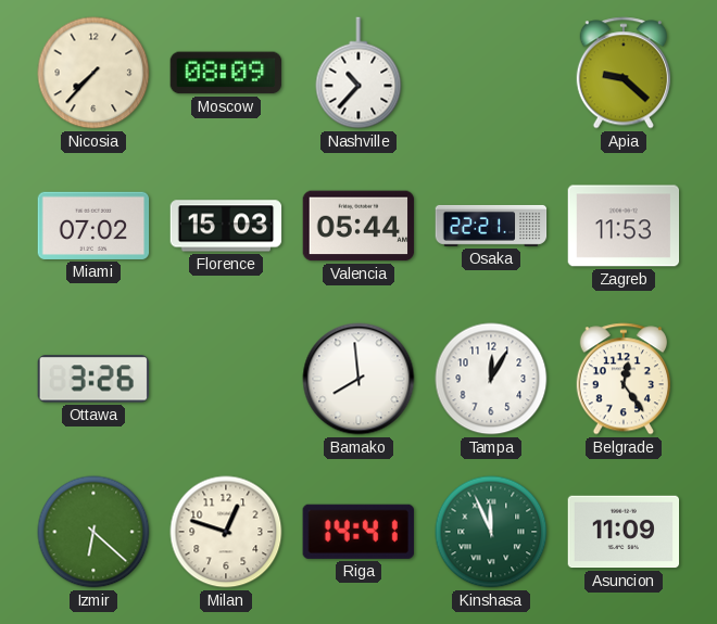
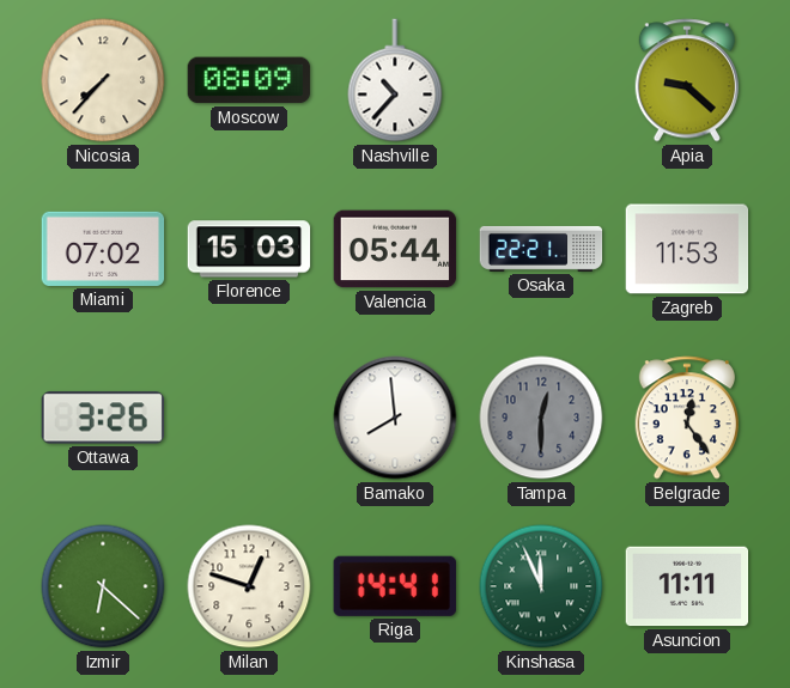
Tampa: 12:05 -> 12:30 (541, 418)
Tampa dial: white -> grey (541, 418)
Asuncion: 11:09 -> 11:11 (687, 586)
